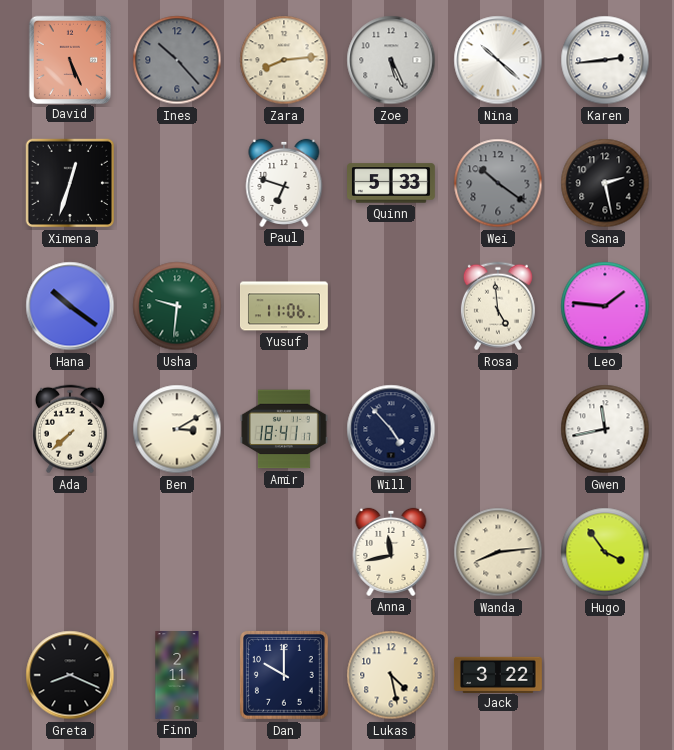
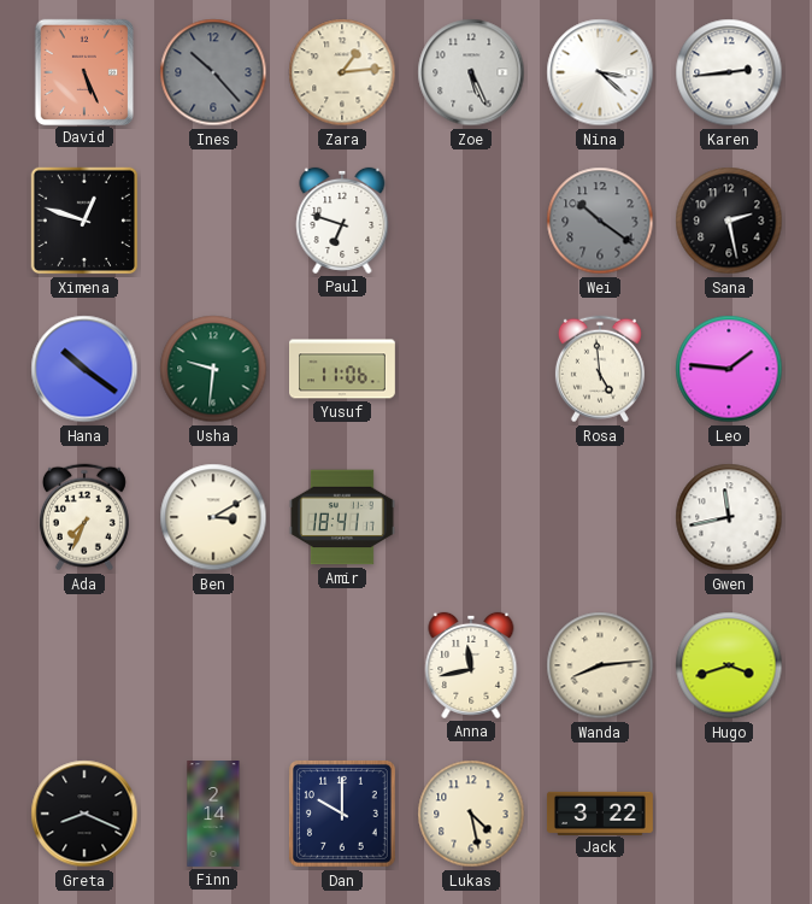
Zara: 8:14 -> 1:14 (342, 72)
Nina: 10:22 -> 3:22 (600, 72)
Ximena: 12:33 -> 12:48 (84, 221)
Quinn: 5:33 -> none (392, 183)
Ada: 7:38 -> 7:34 (84, 517)
Will: 4:53 -> none (391, 429)
Hugo: 3:54 -> 3:42 (729, 665)
Finn: 2:11 -> 2:14 (213, 815)
